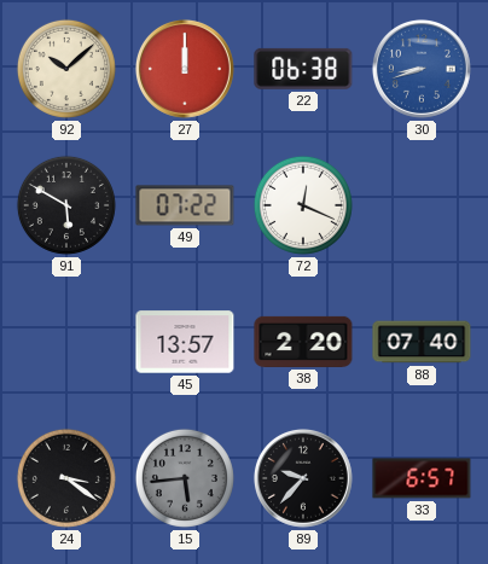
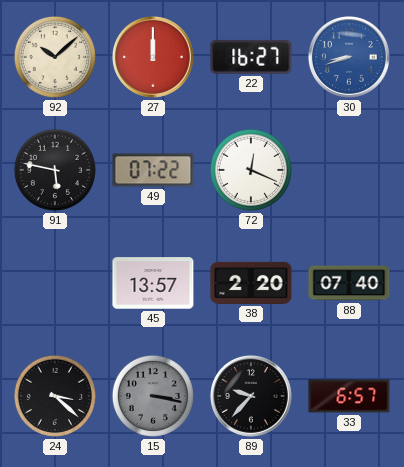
22: 06:38 -> 16:27 (251, 57)
91: 5:50 -> 5:47 (55, 170)
24: 3:21 -> 3:22 (55, 396)
15: 5:44 -> 3:17 (153, 396)
